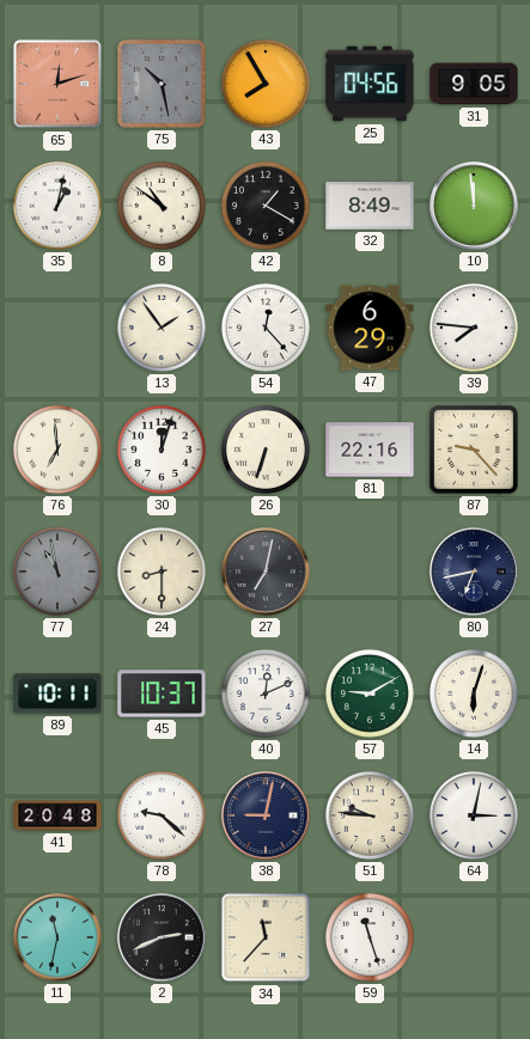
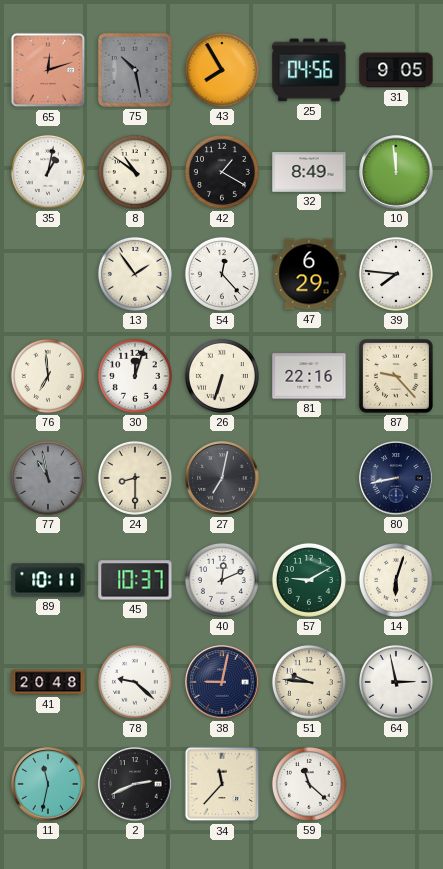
80: 6:43 -> 8:43 (396, 478)
64: 3:02 -> 2:58 (396, 682)
59: 11:27 -> 11:22 (309, 784)
